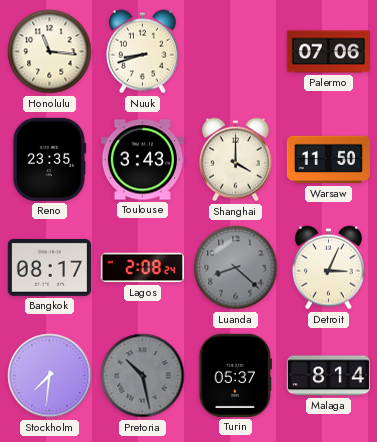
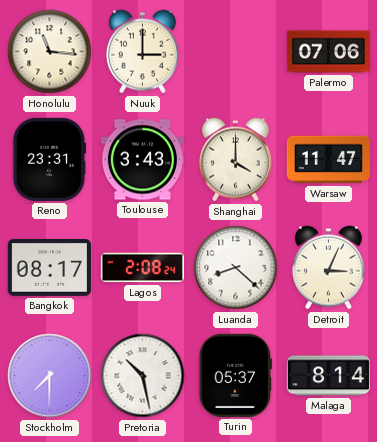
Nuuk: 8:42 -> 3:00 (142, 52)
Reno: 23:35 -> 23:31 (50, 159)
Warsaw: 11:50 -> 11:47 (328, 160)
Luanda dial: grey -> white (236, 268)
Stockholm: 7:31 -> 7:30 (50, 376)
Pretoria dial: grey -> white (143, 376)
